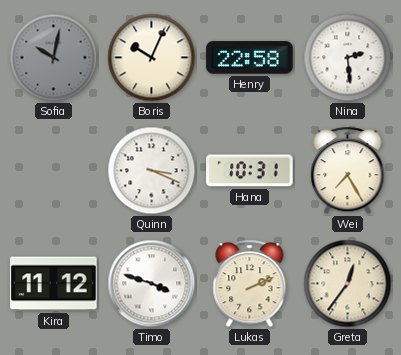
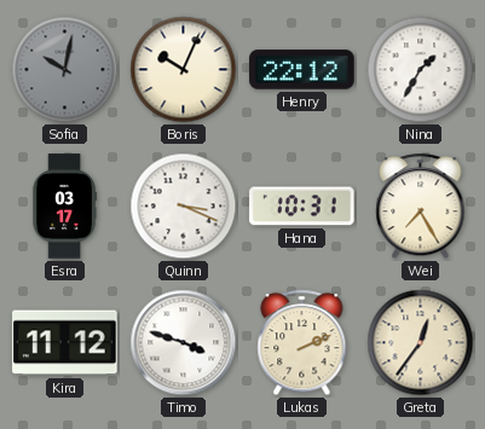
Henry: 22:58 -> 22:12 (302, 70)
Nina: 2:29 -> 1:35 (421, 70)
Esra: none -> 03:17 (64, 207)
